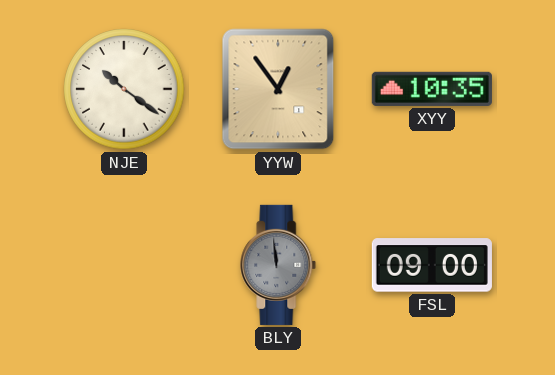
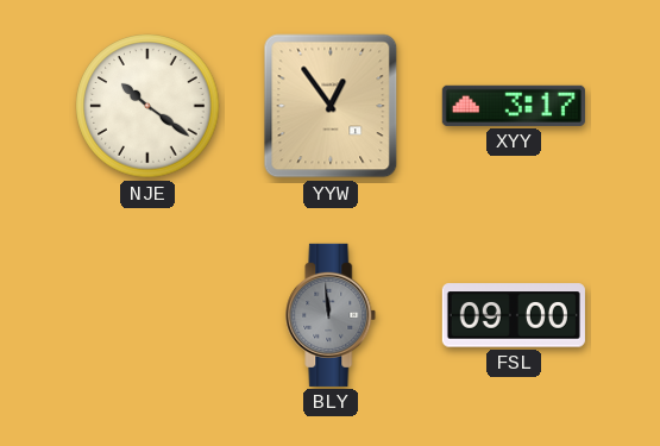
XYY: 10:35 -> 3:17 (514, 106)
